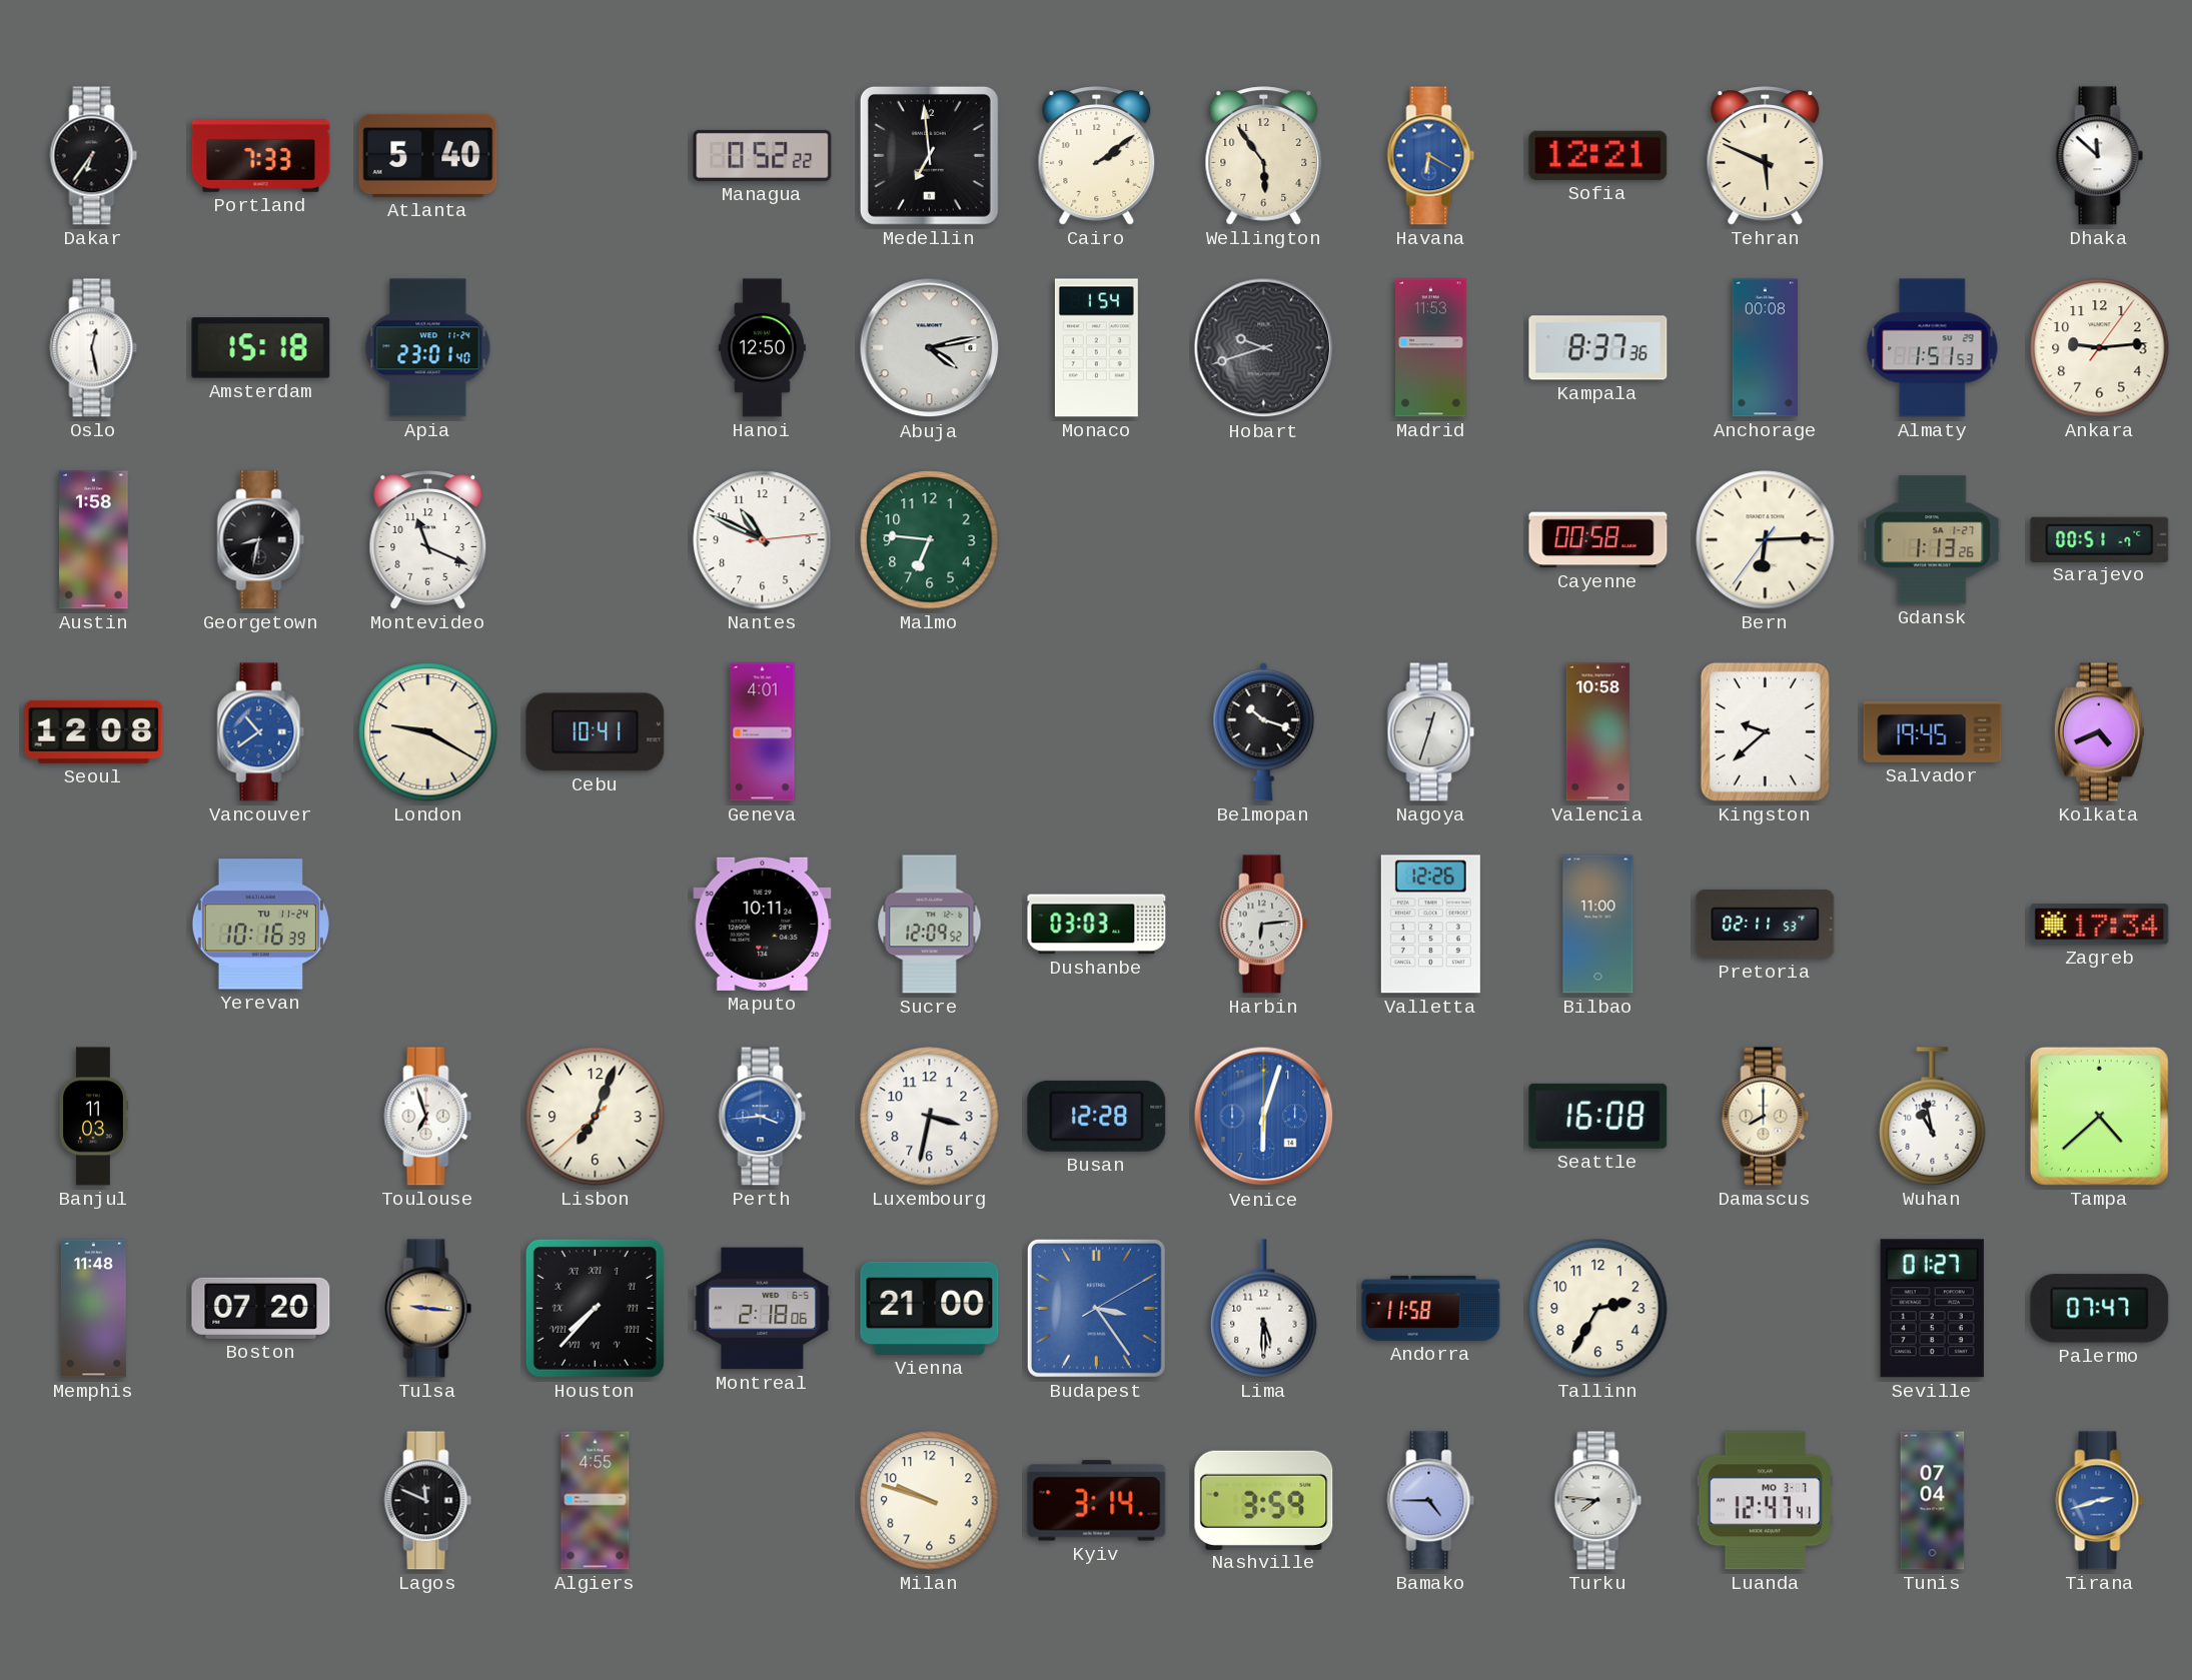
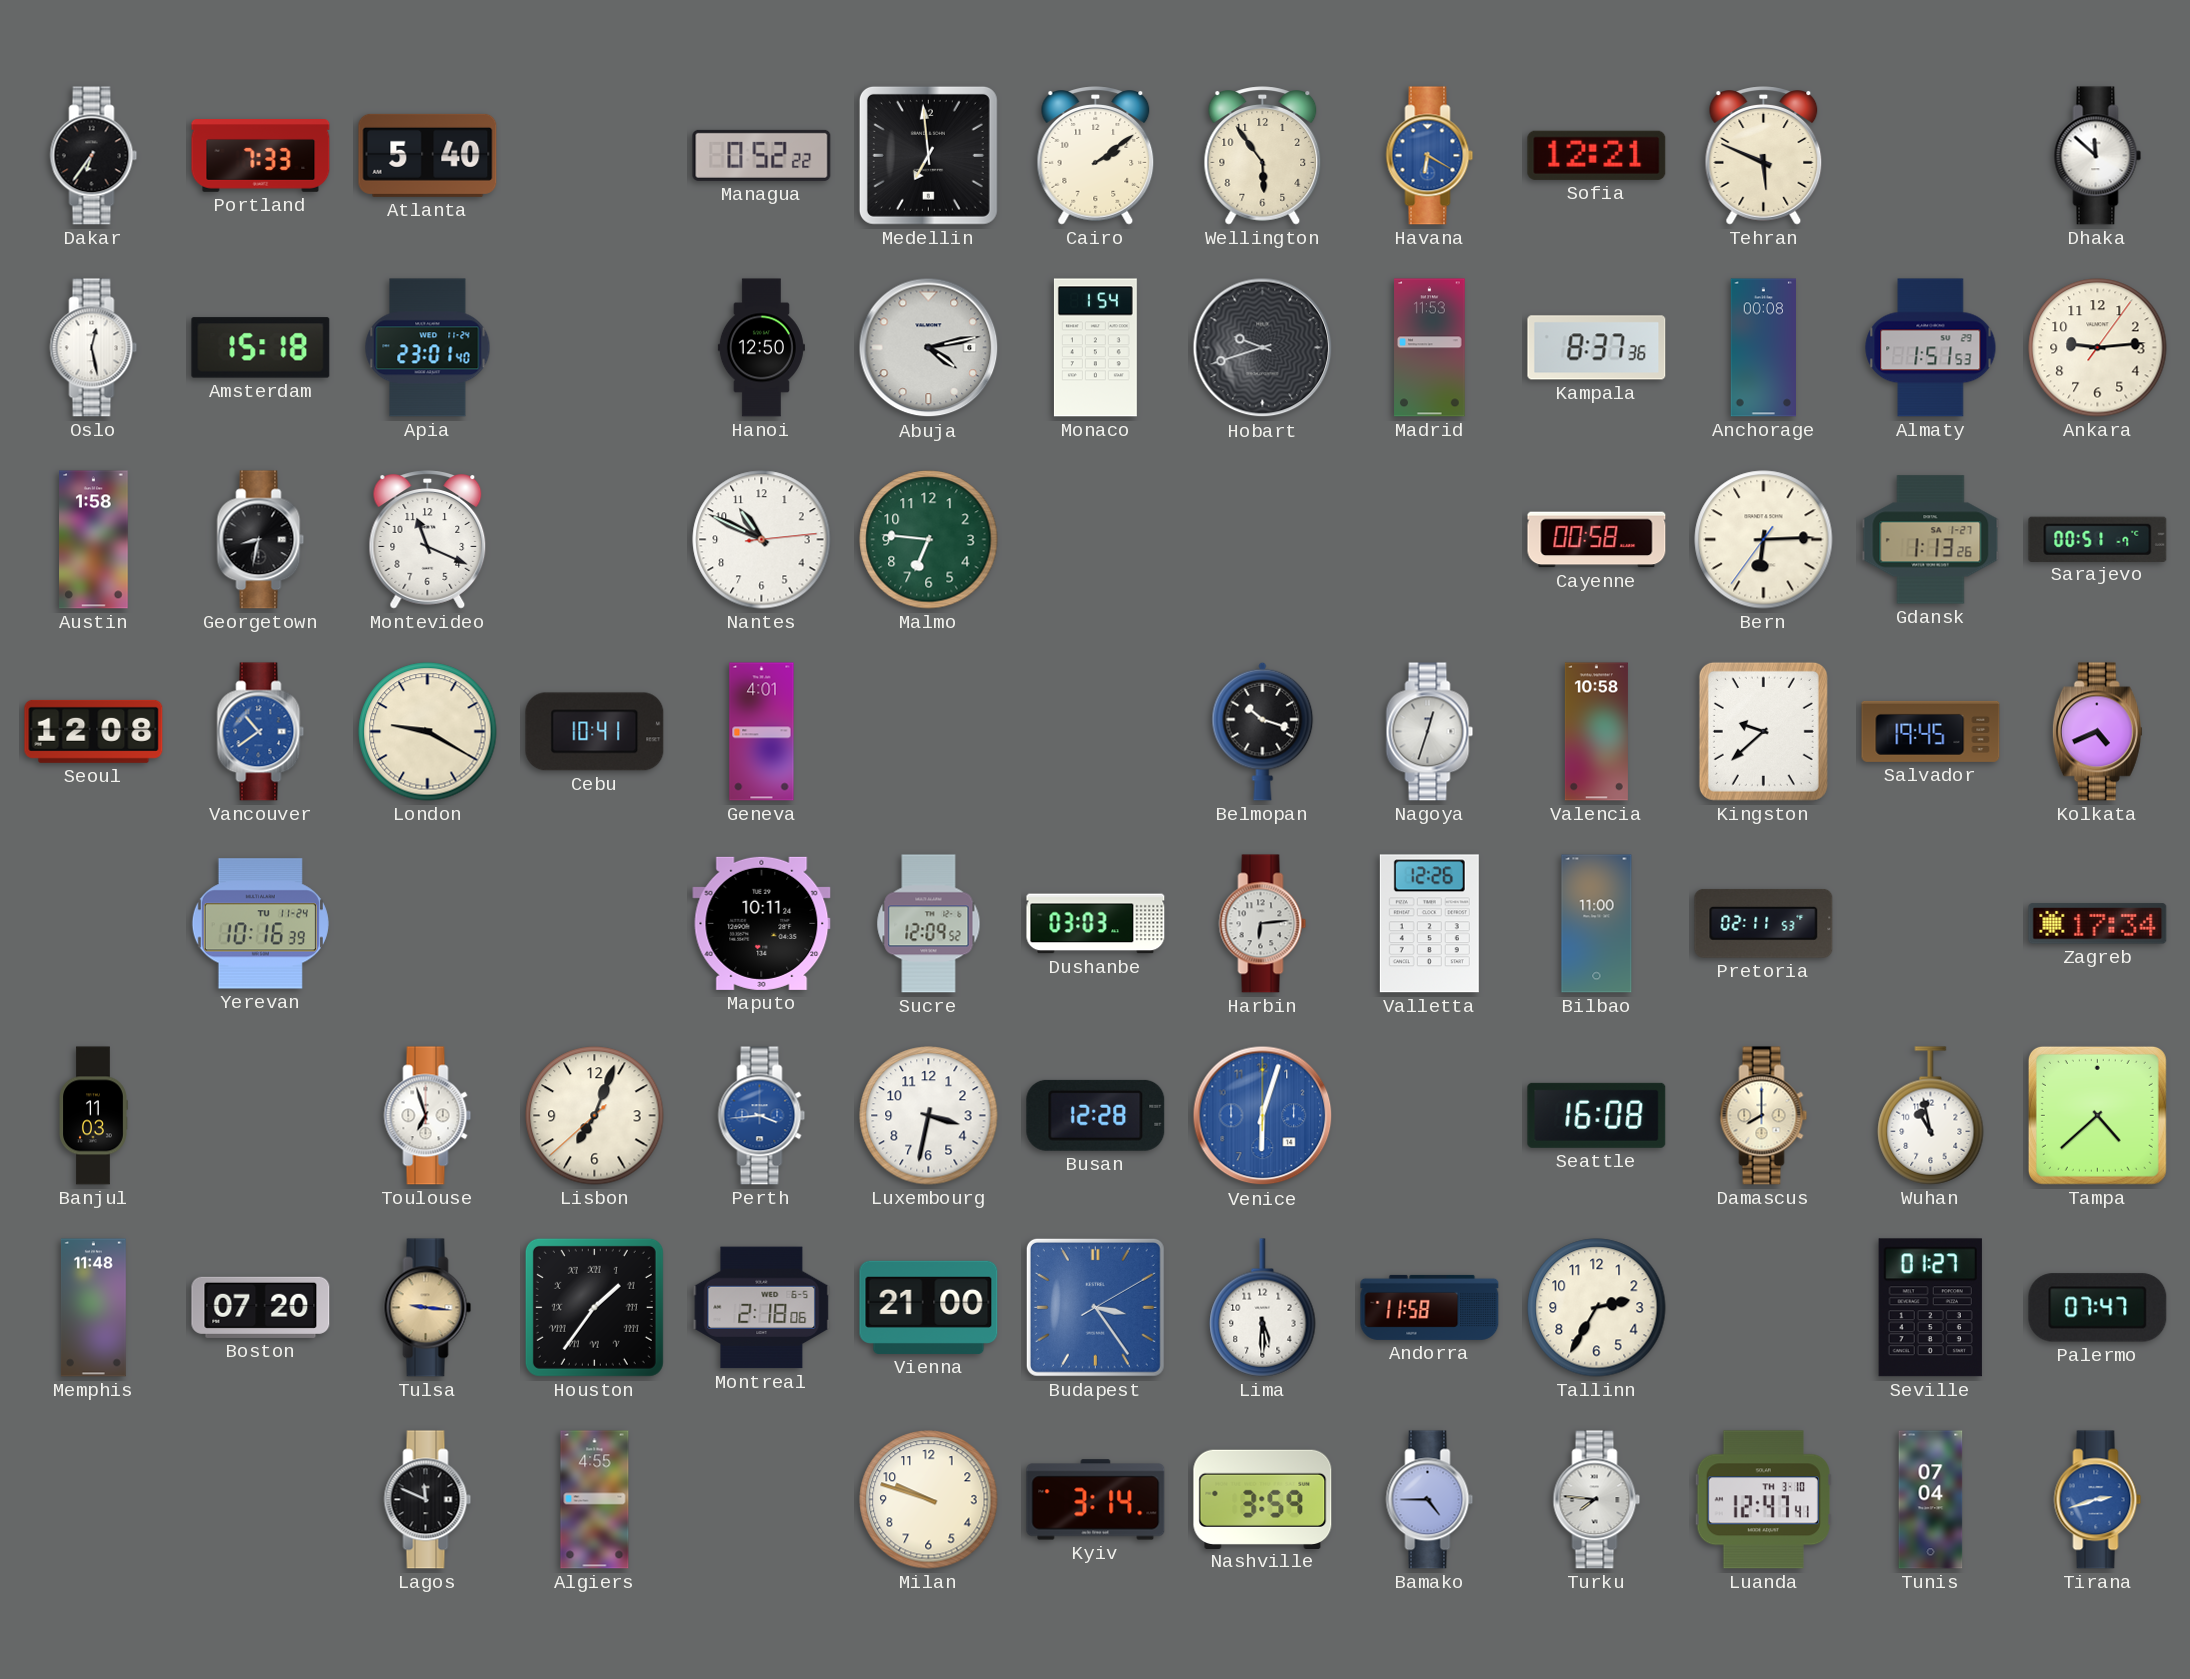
Houston: 7:37 -> 1:36 (594, 1307)
Luanda date: MO 3-7 -> TH 3-10 (1763, 1500)
